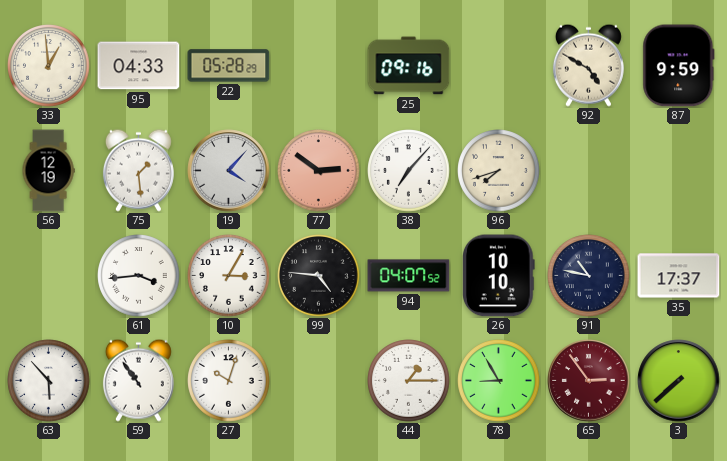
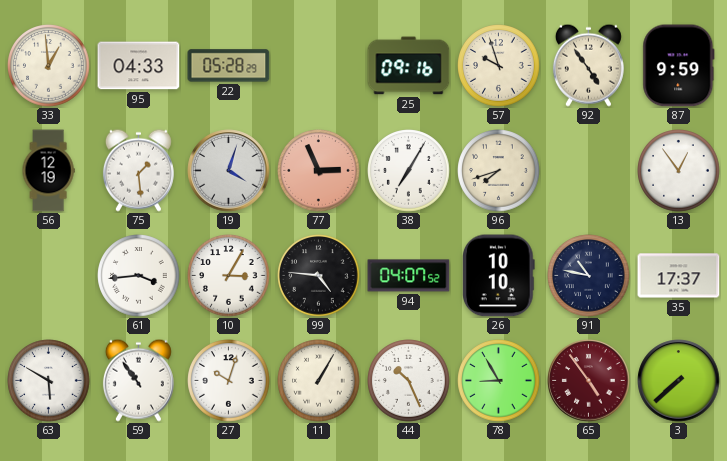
57: none -> 9:57 (499, 66)
92: 4:50 -> 4:54 (588, 65)
19: 4:07 -> 4:03 (229, 171)
77: 2:51 -> 2:56 (319, 171)
38: 7:07 -> 7:05 (409, 171)
13: none -> 12:54 (679, 171)
63: 5:53 -> 5:50 (49, 381)
11: none -> 1:05 (319, 381)
44: 1:15 -> 10:26 (409, 381)
65: 2:54 -> 4:54 (589, 381)
